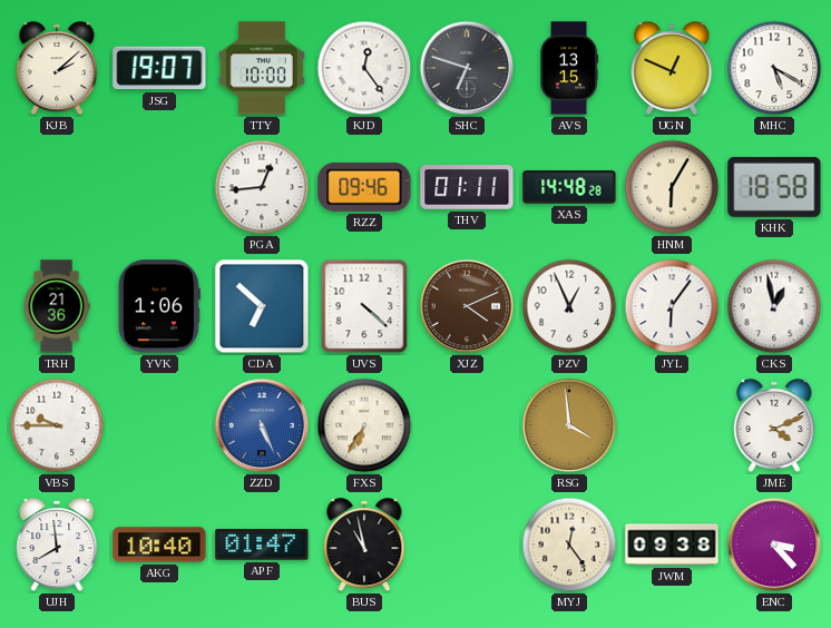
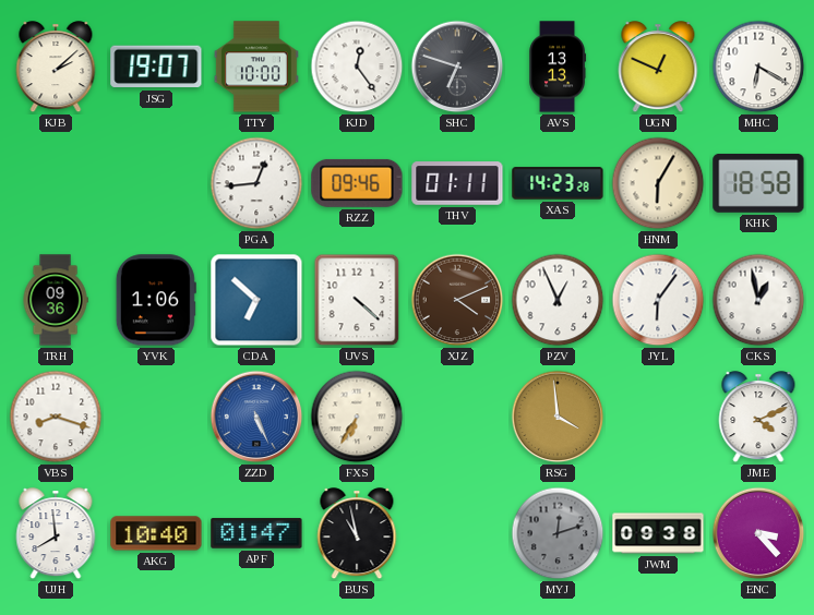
AVS: 13:15 -> 13:13 (558, 67)
MHC: 5:20 -> 6:20 (758, 67)
XAS: 14:48 -> 14:23 (558, 183)
TRH: 21:36 -> 09:36 (56, 300)
VBS: 9:45 -> 8:18 (56, 417)
MYJ: 12:24 -> 12:12 (558, 533)
MYJ dial: cream -> grey (558, 533)
